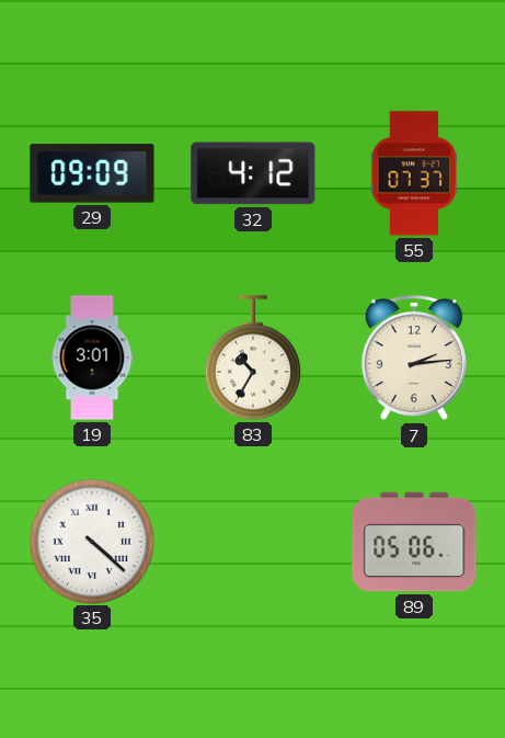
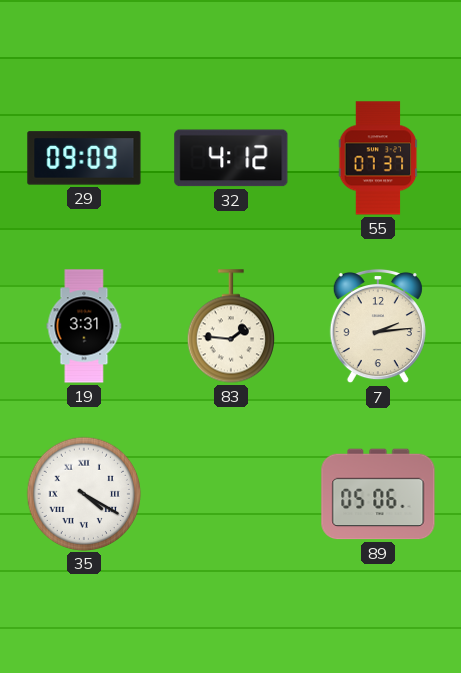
19: 3:01 -> 3:31 (84, 326)
83: 10:35 -> 1:46 (231, 326)
35: 4:22 -> 4:20 (83, 493)
